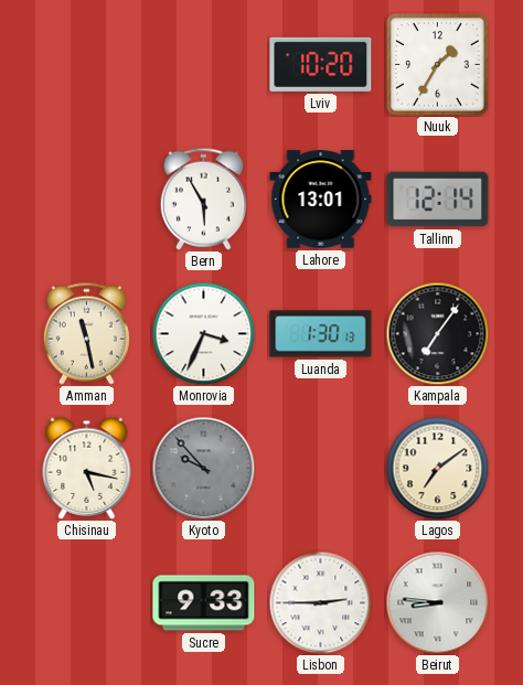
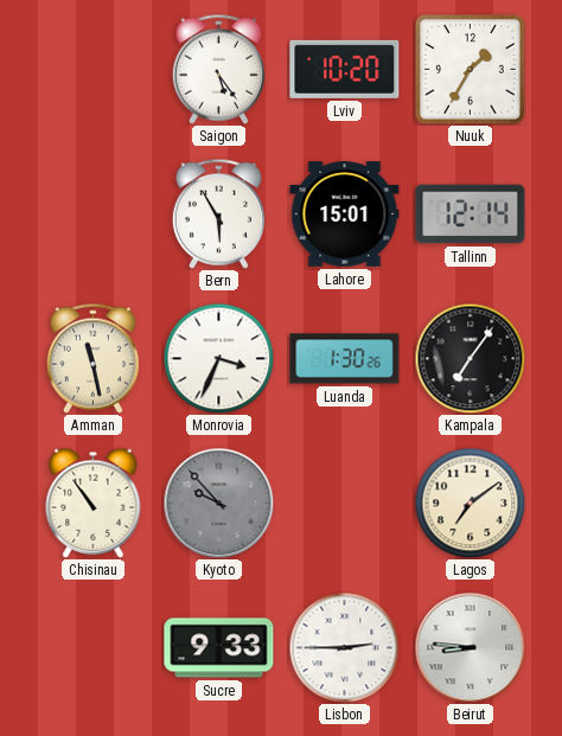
Saigon: none -> 5:24 (218, 69)
Lahore: 13:01 -> 15:01 (345, 215)
Luanda: 1:30:13 -> 1:30:26 (345, 359)
Chisinau: 5:17 -> 10:54 (94, 503)
